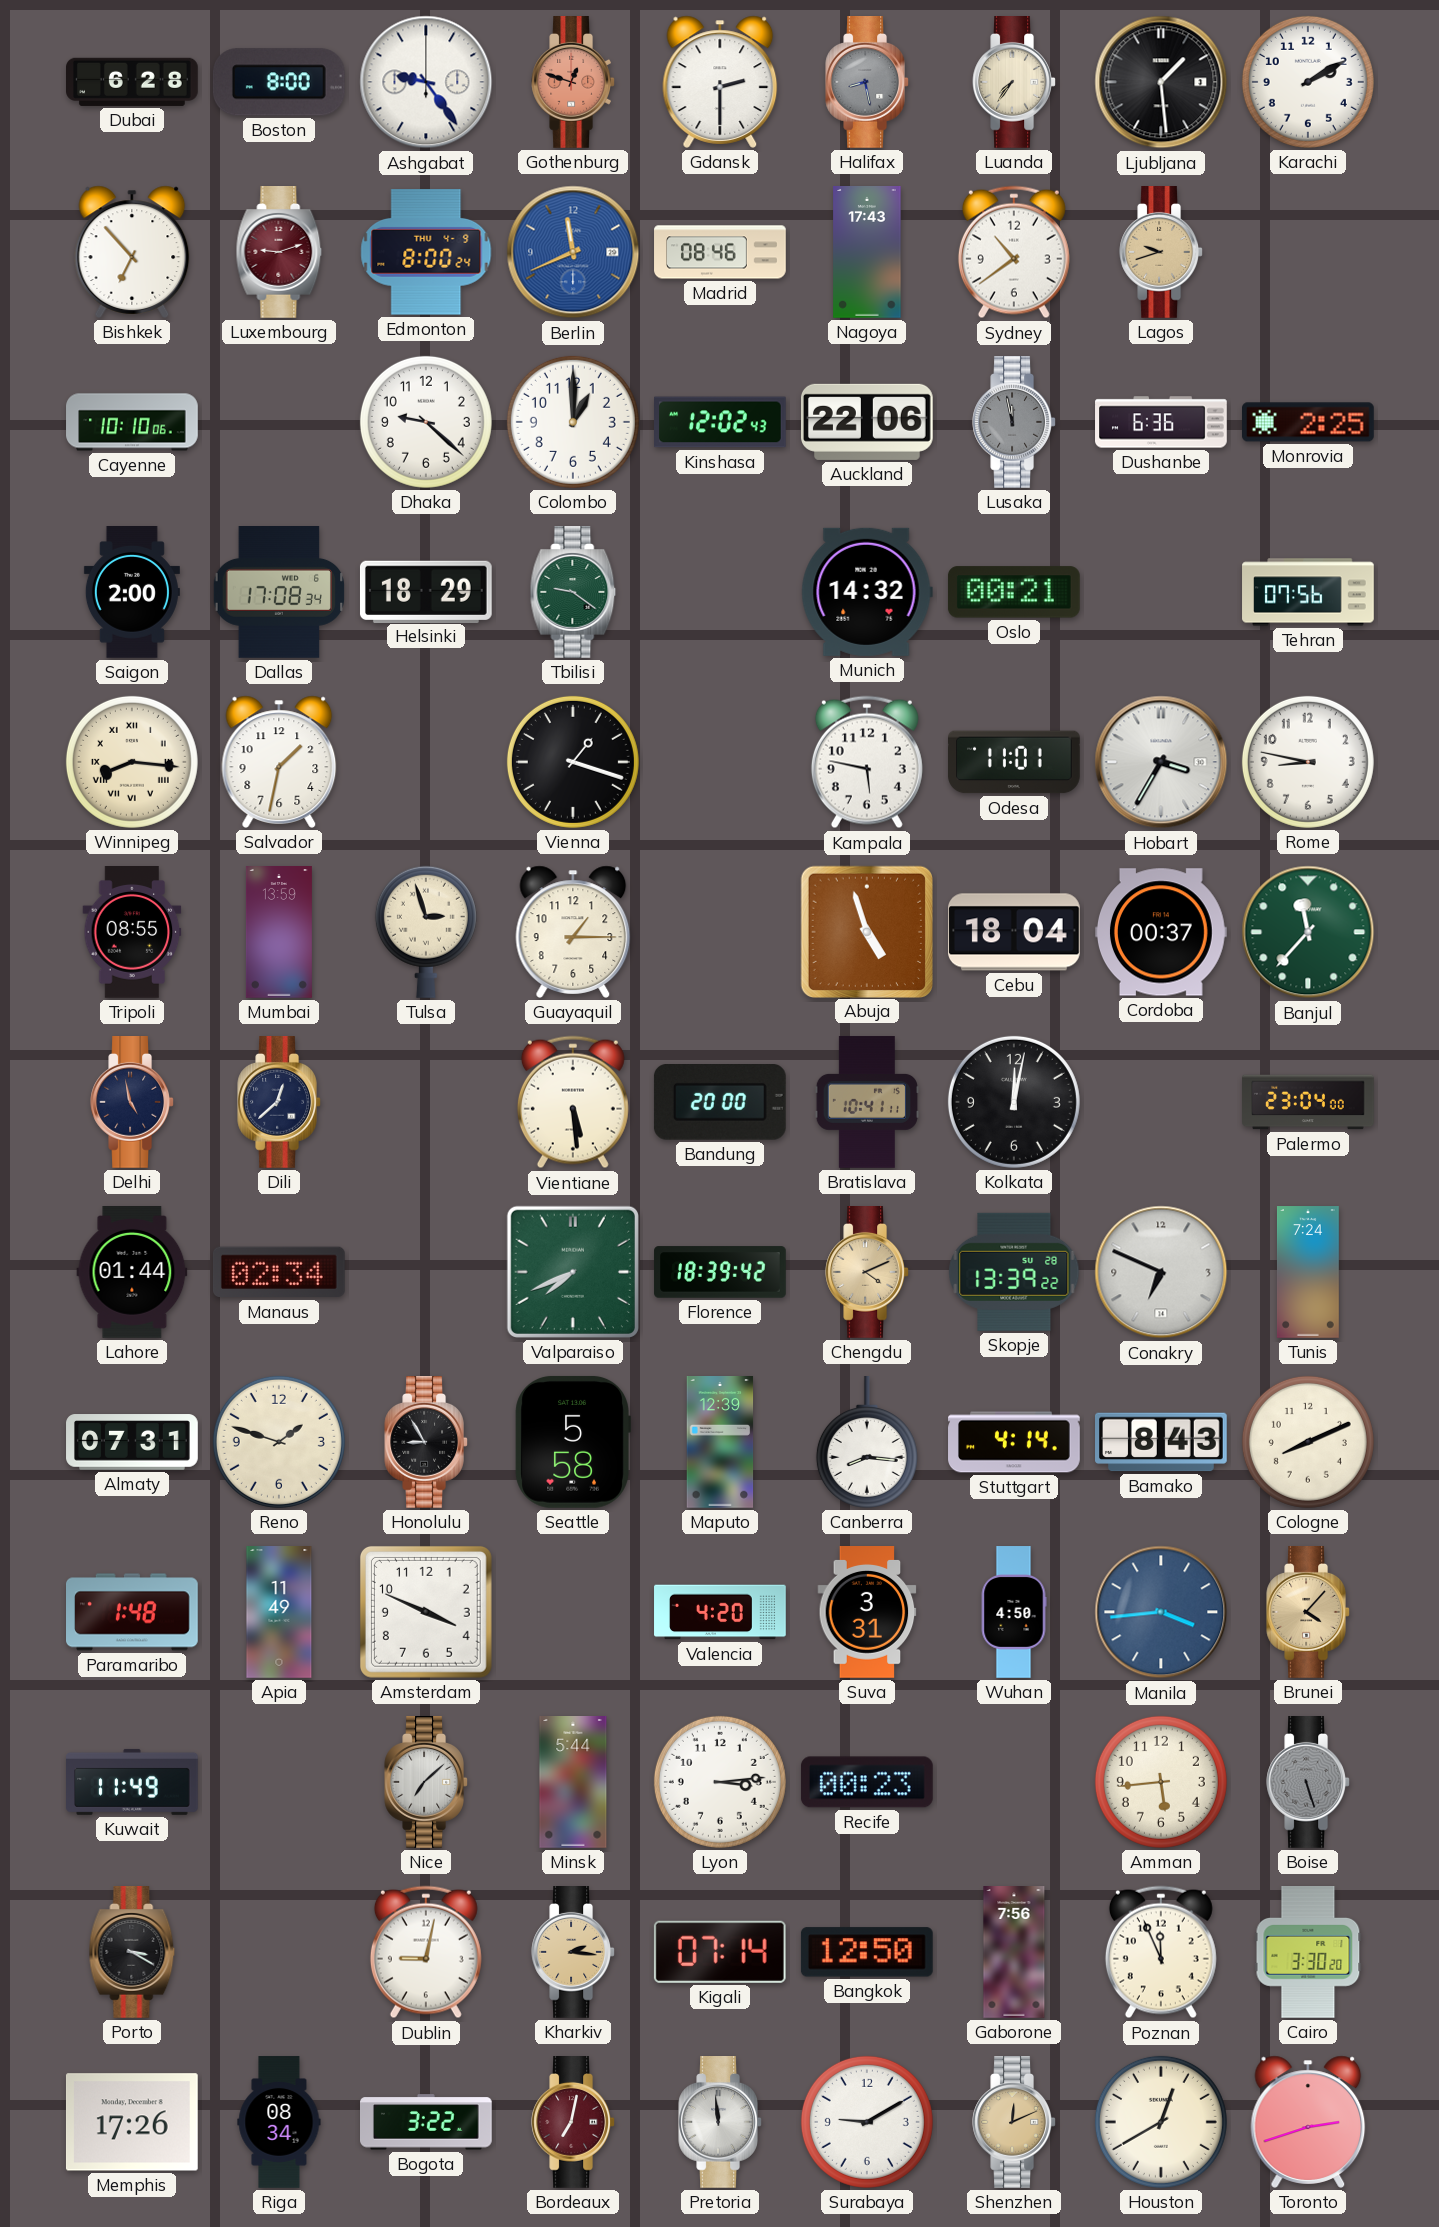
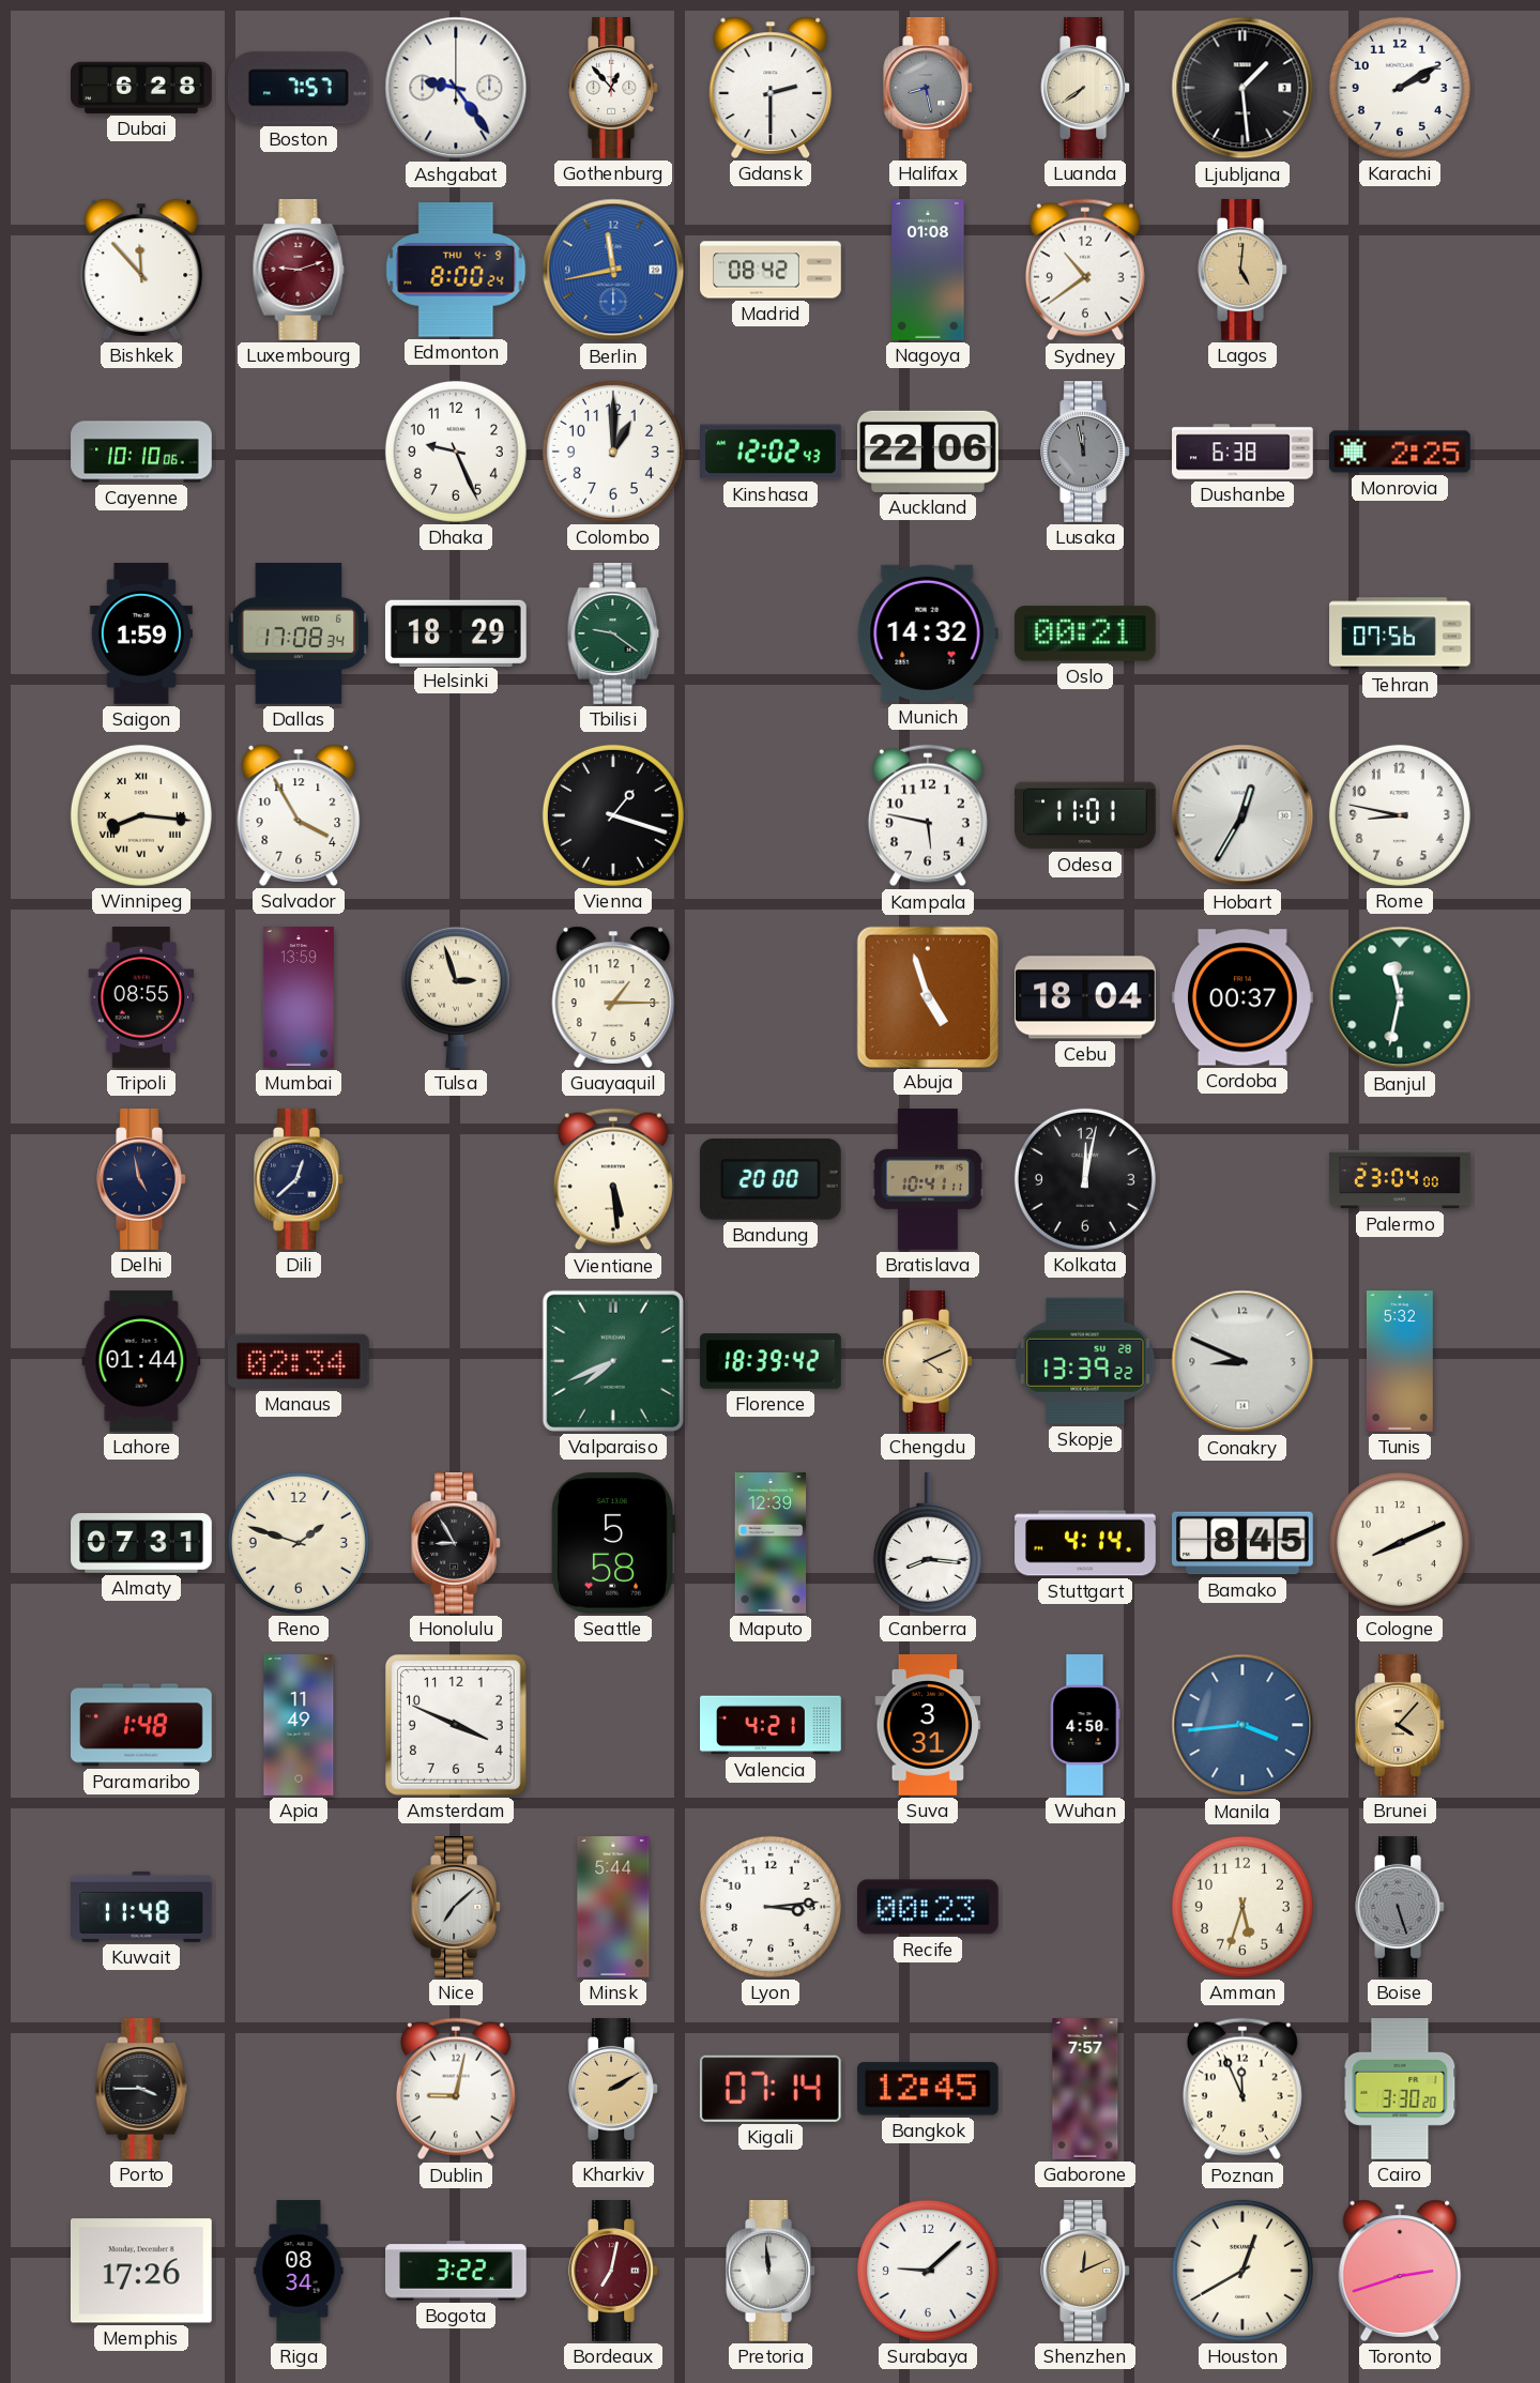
Boston: 8:00 -> 7:57 (299, 88)
Gothenburg: 12:48 -> 12:53 (613, 89)
Gothenburg dial: salmon -> white (613, 89)
Luanda: 7:36 -> 7:39 (1085, 89)
Bishkek: 6:53 -> 11:53 (141, 270)
Berlin: 11:41 -> 11:43 (613, 270)
Madrid: 08:46 -> 08:42 (771, 270)
Nagoya: 17:43 -> 01:08 (928, 271)
Lagos: 9:42 -> 5:01 (1242, 271)
Dhaka: 9:22 -> 9:26 (456, 452)
Dushanbe: 6:36 -> 6:38 (1242, 452)
Saigon: 2:00 -> 1:59 (141, 635)
Salvador: 1:32 -> 3:55 (299, 815)
Hobart: 3:35 -> 12:35 (1242, 815)
Banjul: 11:37 -> 11:32 (1400, 997)
Conakry: 6:49 -> 8:49 (1242, 1361)
Tunis: 7:24 -> 5:32 (1400, 1361)
Bamako: 8:43 -> 8:45 (1244, 1543)
Valencia: 4:20 -> 4:21 (771, 1725)
Kuwait: 11:49 -> 11:48 (142, 1907)
Amman: 5:44 -> 5:33 (1242, 1907)
Porto: 3:20 -> 3:45 (141, 2090)
Kharkiv: 2:16 -> 2:10 (613, 2090)
Bangkok: 12:50 -> 12:45 (928, 2089)
Gaborone: 7:56 -> 7:57 (1085, 2089)
Surabaya: 9:10 -> 9:08 (928, 2271)
